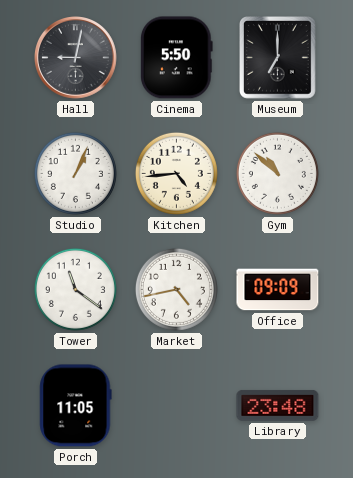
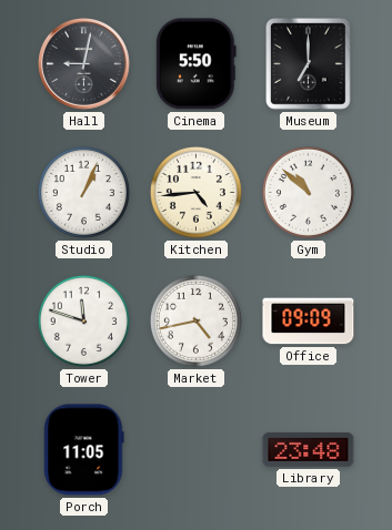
Tower: 11:21 -> 11:48 (83, 320)
